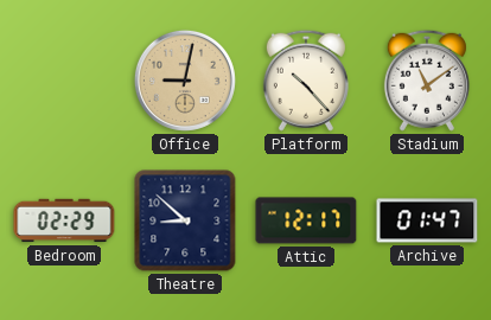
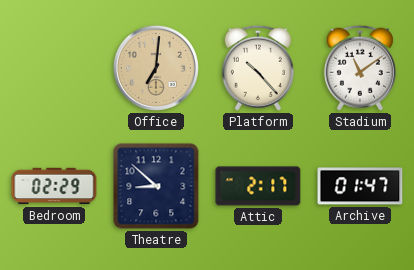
Office: 9:02 -> 7:01 (156, 68)
Attic: 12:17 -> 2:17 (258, 186)
